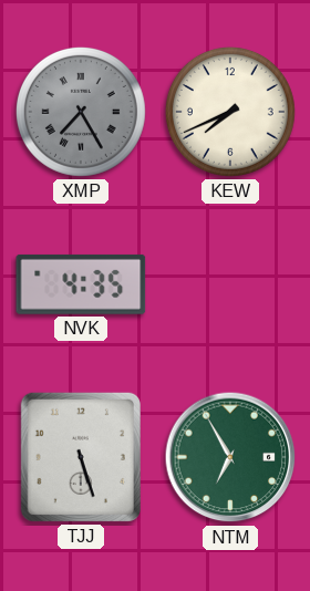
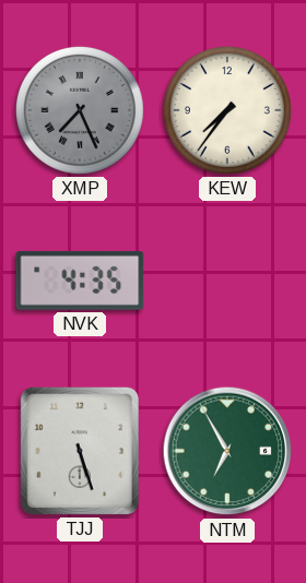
XMP: 7:25 -> 7:26 (80, 110)
KEW: 7:41 -> 7:36 (227, 110)
